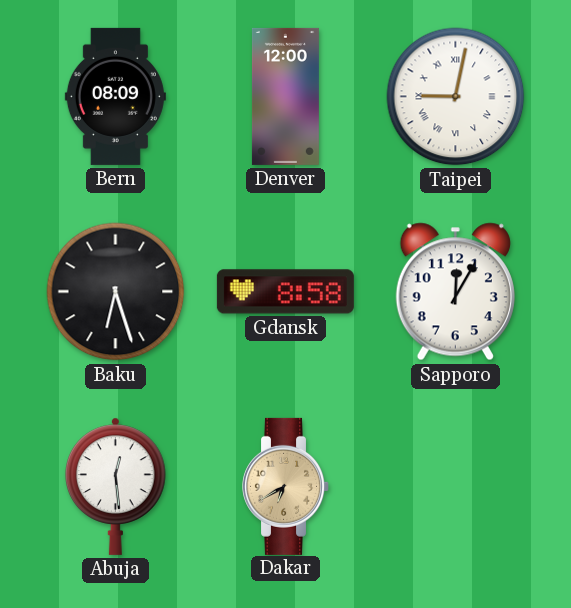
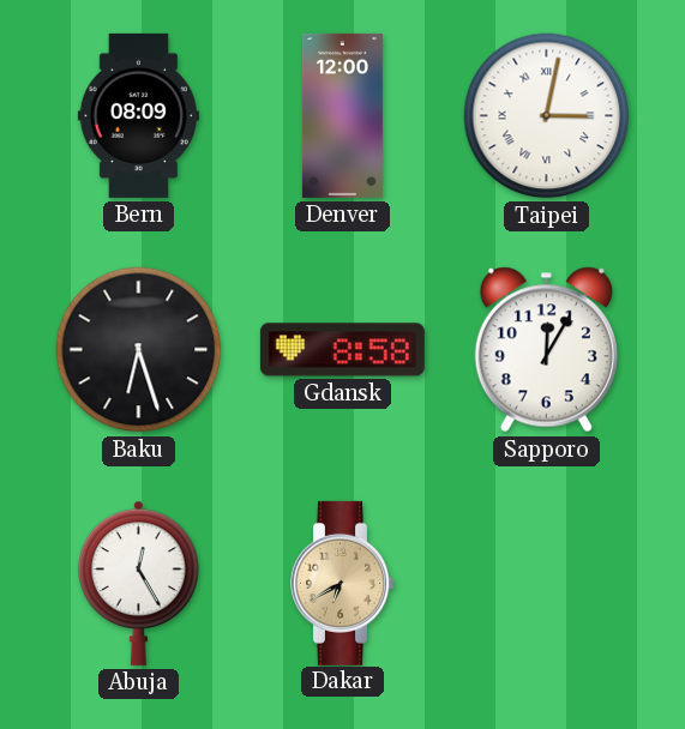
Taipei: 9:02 -> 3:02 (547, 116)
Abuja: 12:29 -> 12:25 (139, 583)
